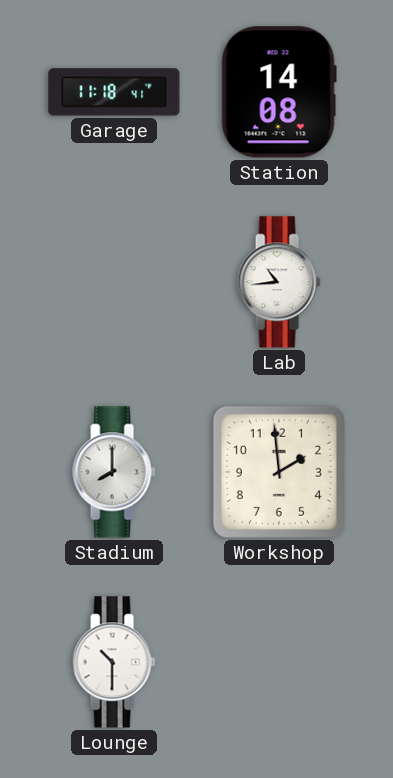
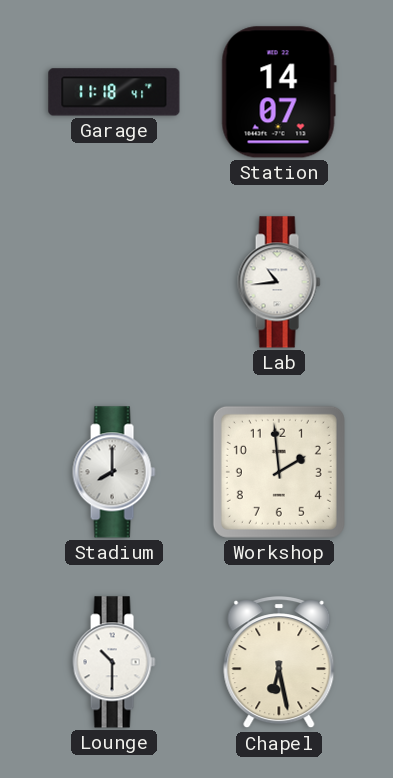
Station: 14:08 -> 14:07 (279, 92)
Chapel: none -> 6:28 (279, 663)
